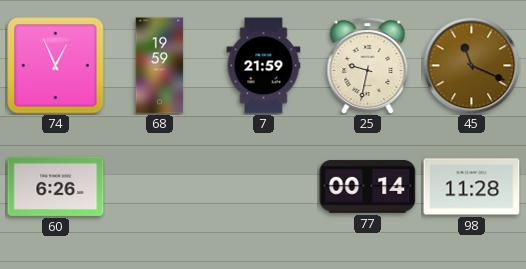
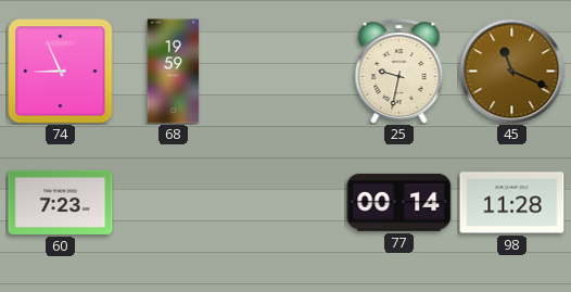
74: 12:56 -> 8:56 (61, 72)
7: 21:59 -> none (264, 66)
60: 6:26 -> 7:23 (61, 202)
